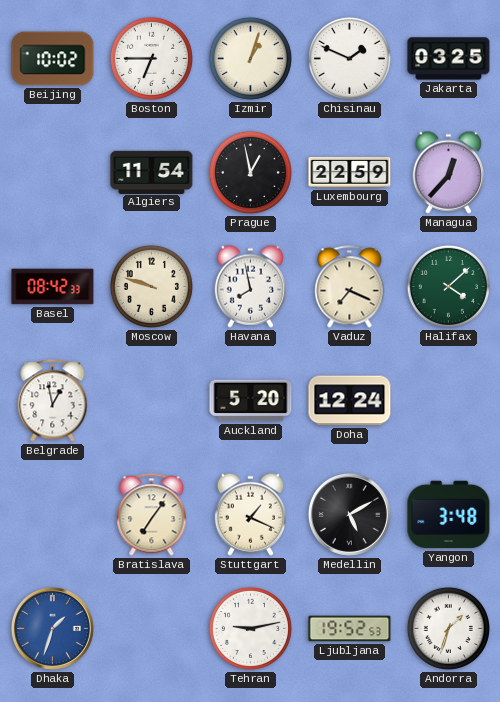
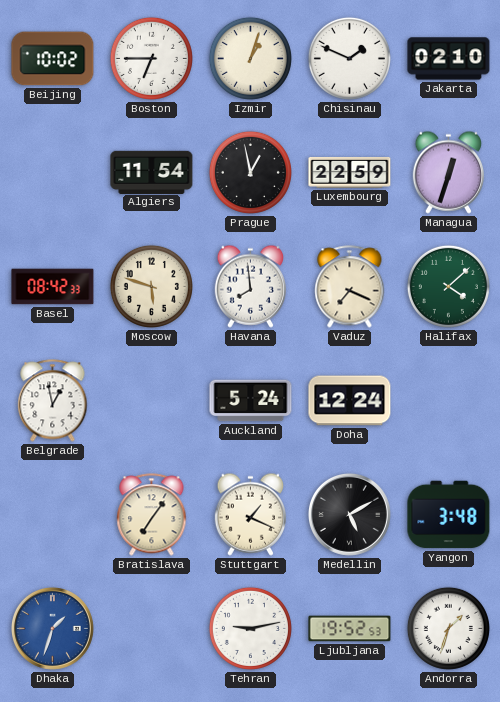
Jakarta: 03:25 -> 02:10 (449, 59)
Managua: 12:37 -> 12:33 (448, 172)
Moscow: 9:48 -> 5:48 (151, 286)
Havana: 7:58 -> 7:59 (250, 286)
Auckland: 5:20 -> 5:24 (251, 401)
